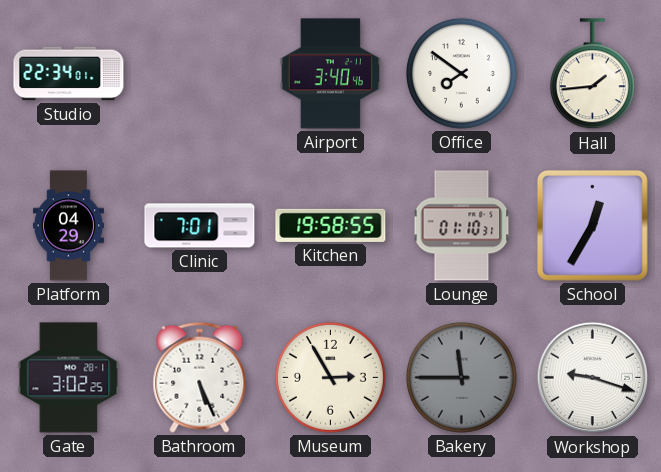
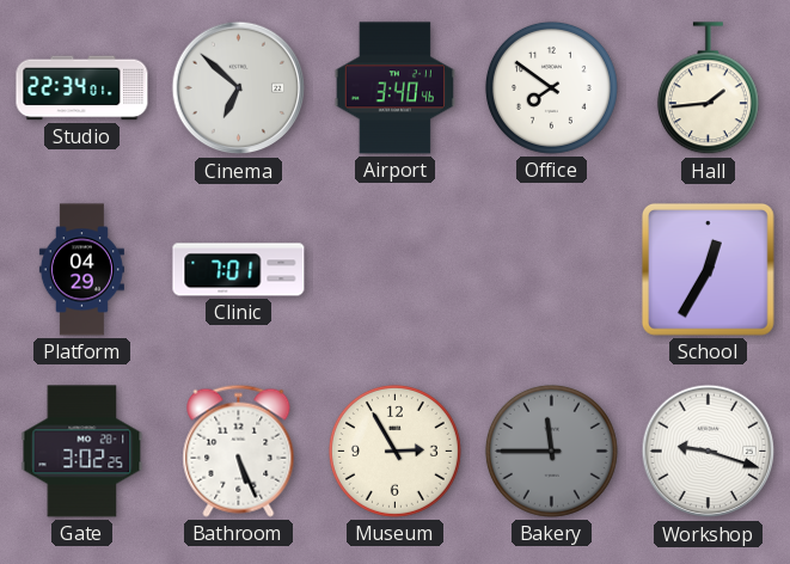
Cinema: none -> 6:52 (239, 88)
Kitchen: 19:58 -> none (331, 225)
Lounge: 01:10 -> none (462, 226)
